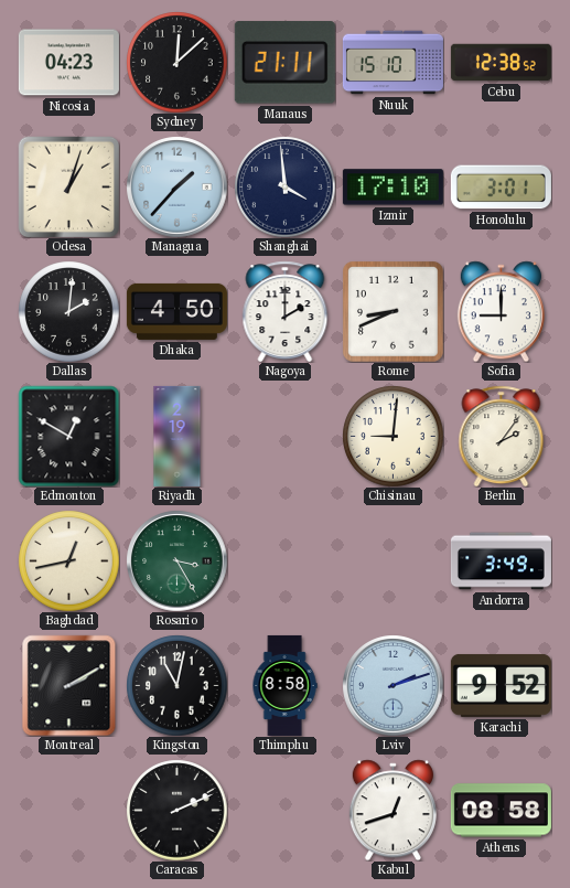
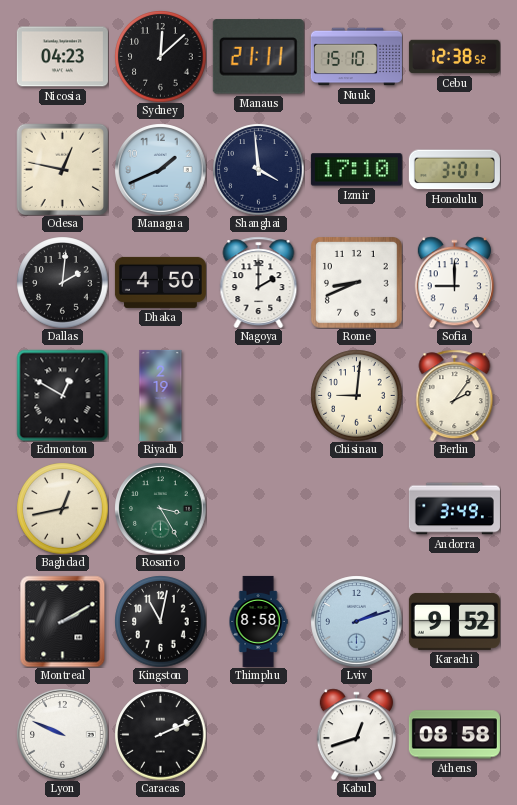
Odesa: 1:03 -> 12:47 (62, 169)
Managua: 1:37 -> 1:41 (160, 169)
Lyon: none -> 9:49 (62, 734)
